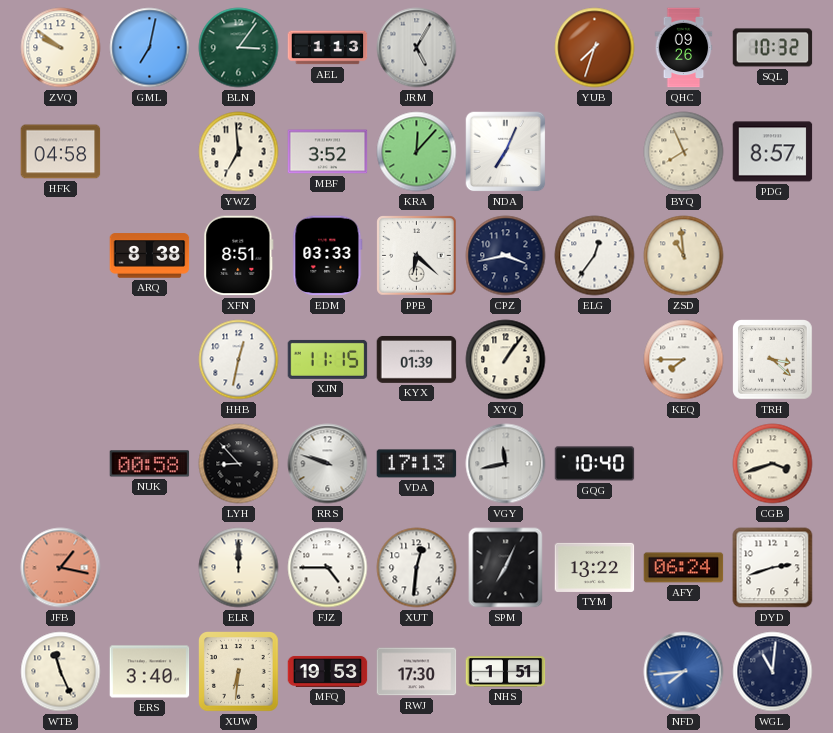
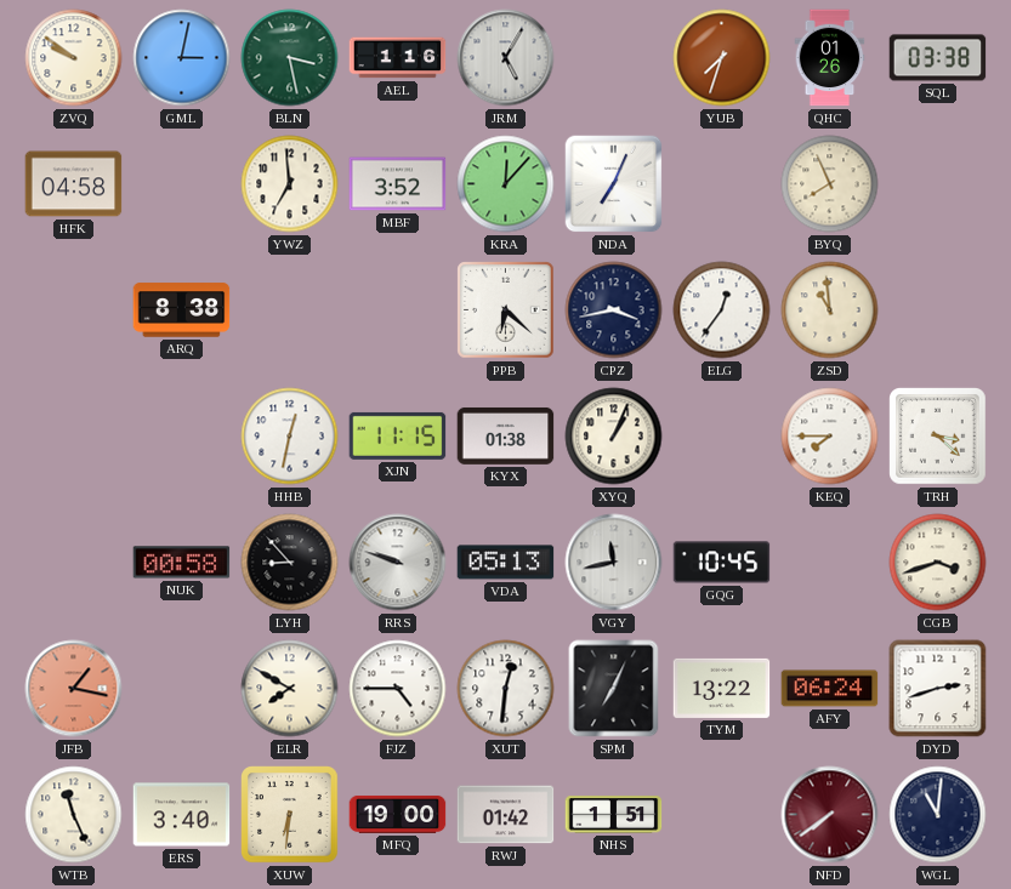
GML: 7:02 -> 3:02 (182, 58)
BLN: 3:06 -> 3:28 (290, 58)
AEL: 1:13 -> 1:16 (398, 58)
QHC: 09:26 -> 01:26 (830, 58)
SQL: 10:32 -> 03:38 (938, 58)
PDG: 8:57 -> none (773, 152)
XFN: 8:51 -> none (239, 256)
EDM: 03:33 -> none (328, 256)
KYX: 01:39 -> 01:38 (506, 435)
XYQ: 1:06 -> 1:04 (614, 437)
VDA: 17:13 -> 05:13 (506, 563)
GQG: 10:40 -> 10:45 (722, 563)
ELR: 12:00 -> 7:50 (290, 689)
MFQ: 19:53 -> 19:00 (398, 814)
RWJ: 17:30 -> 01:42 (506, 815)
NFD: 7:44 -> 7:39 (830, 815)
NFD dial: blue -> burgundy (830, 815)
